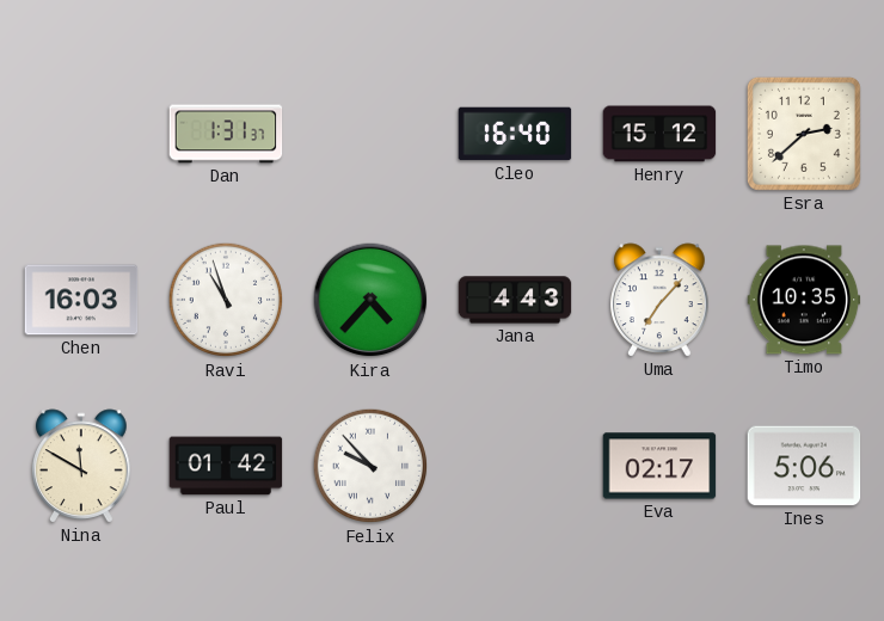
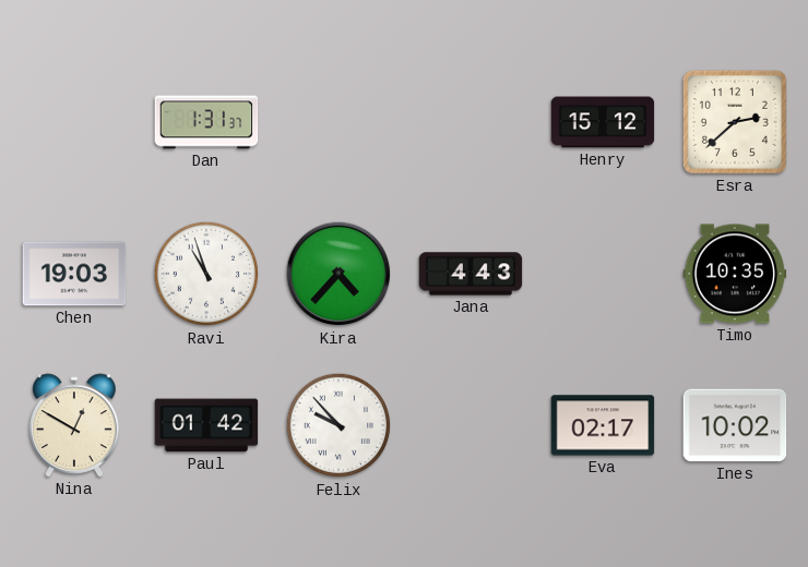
Cleo: 16:40 -> none (515, 134)
Chen: 16:03 -> 19:03 (74, 274)
Uma: 7:07 -> none (659, 300)
Nina: 11:50 -> 12:50 (74, 425)
Ines: 5:06 -> 10:02 (735, 425)
